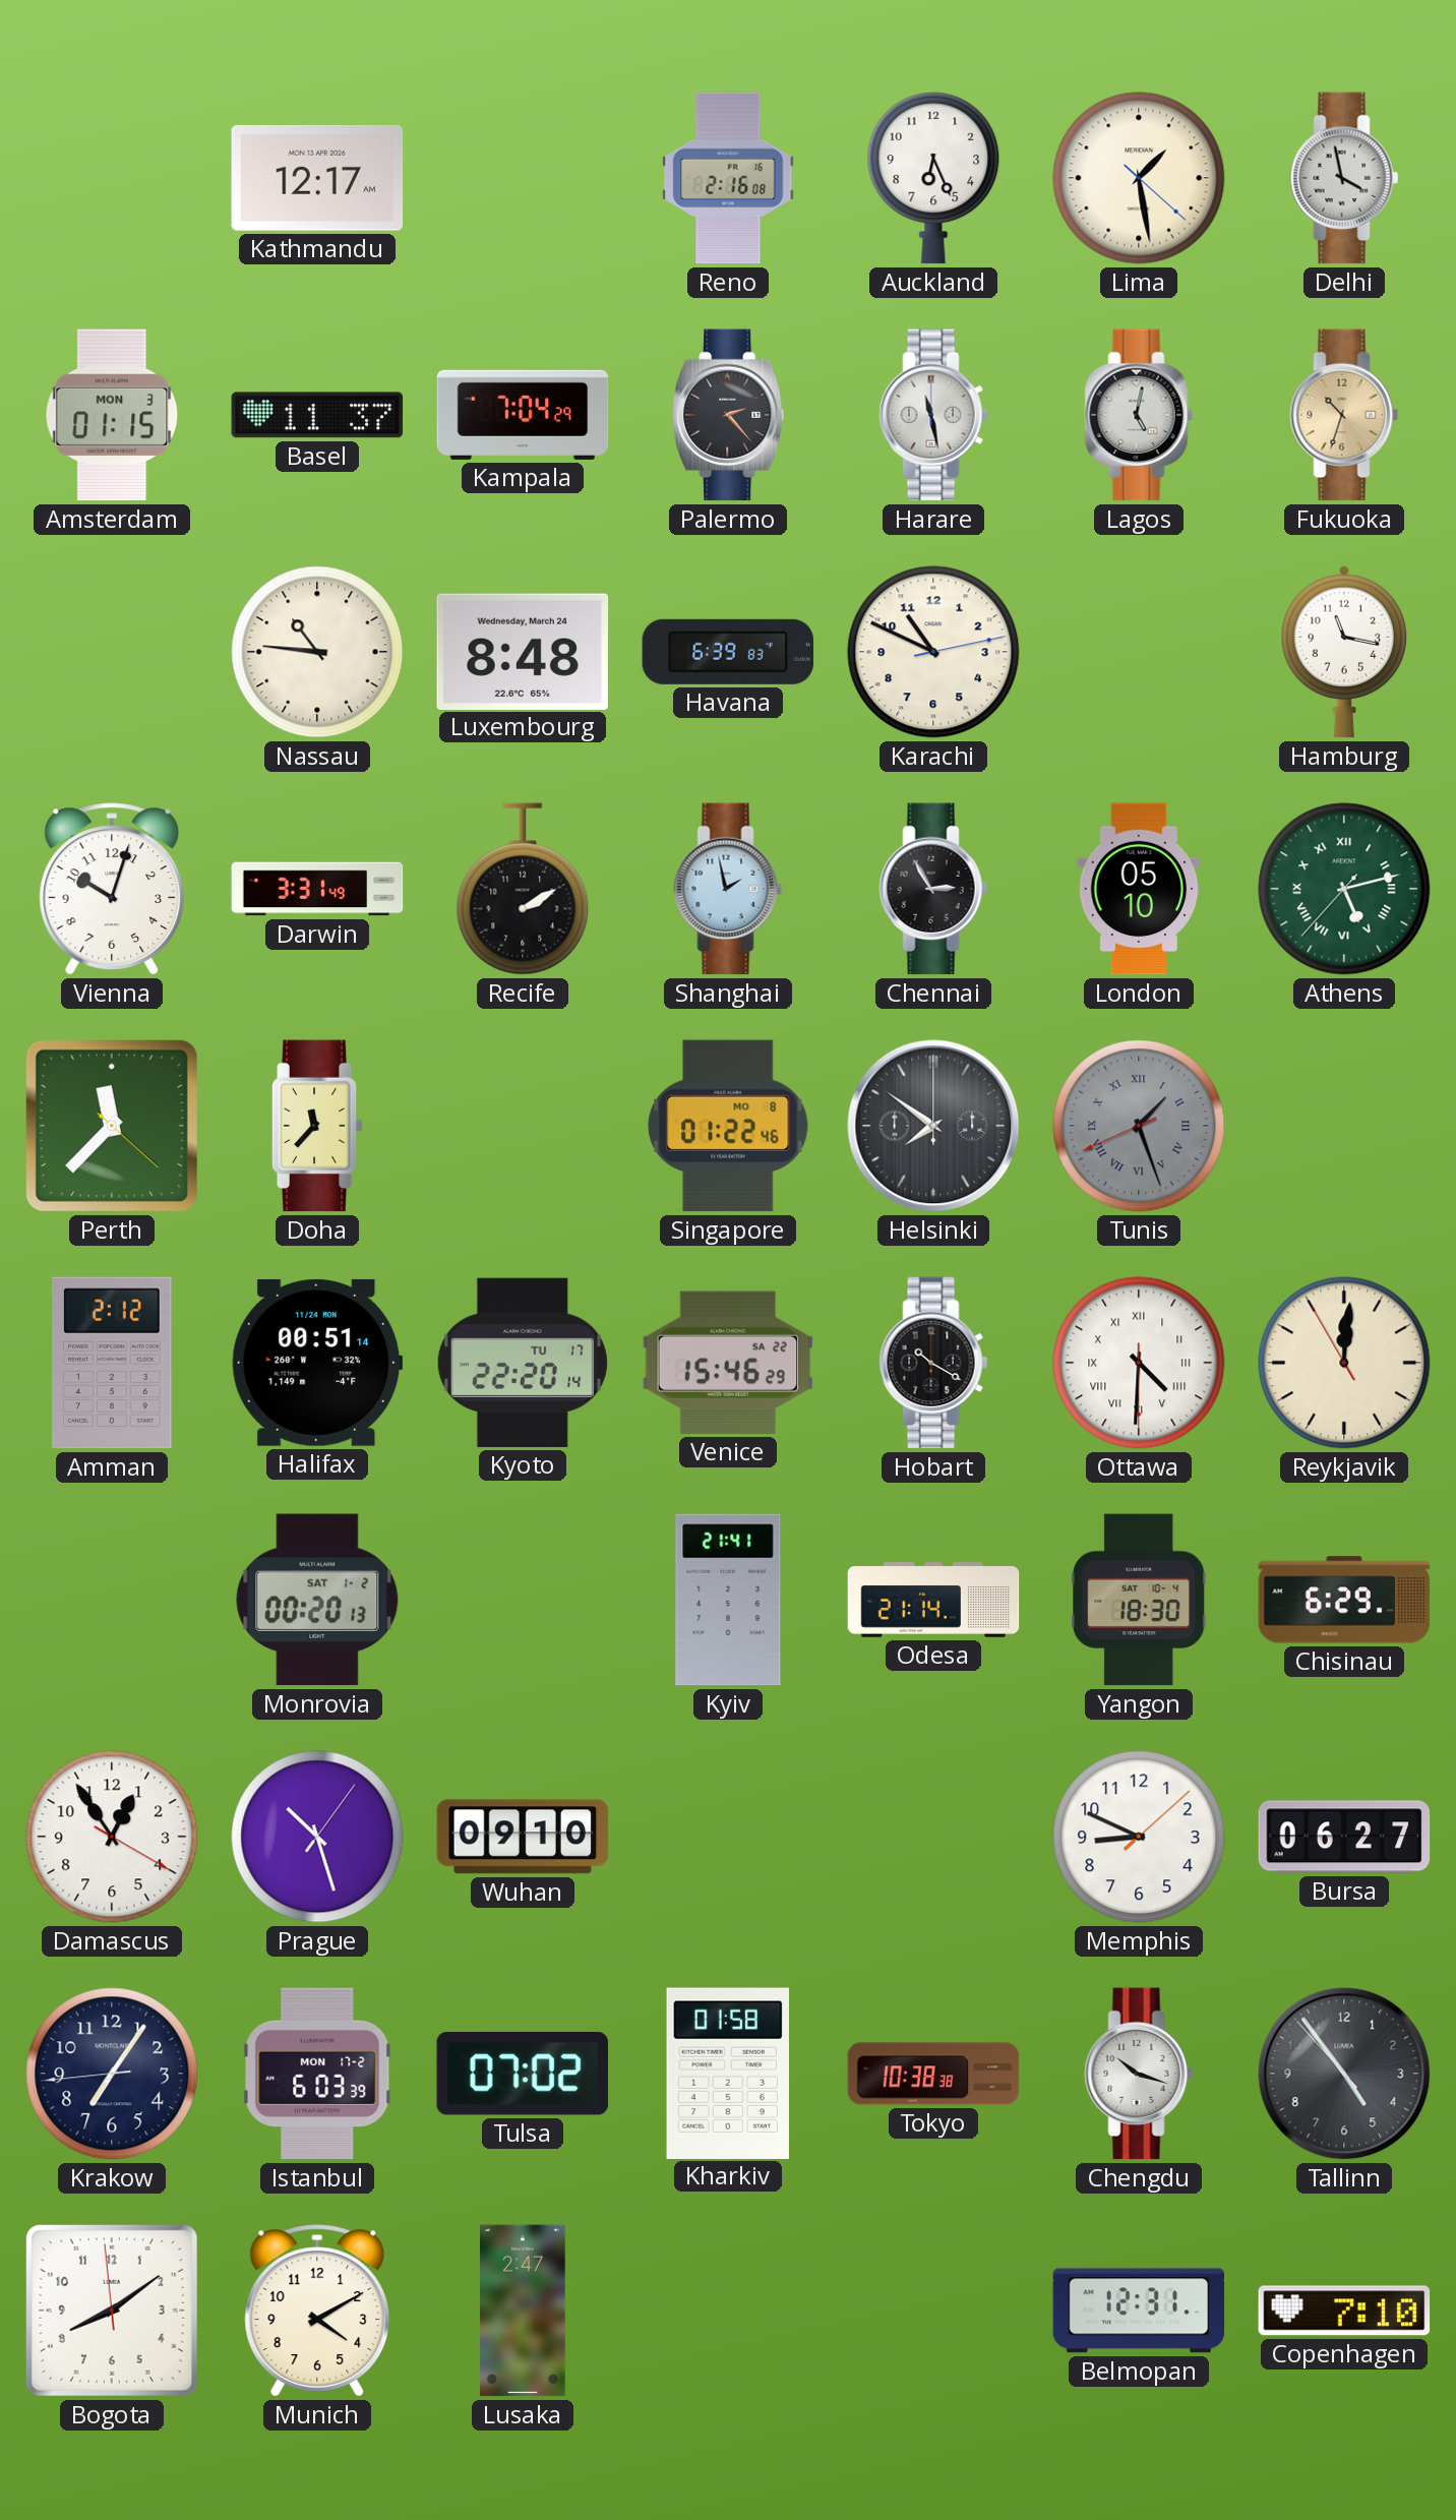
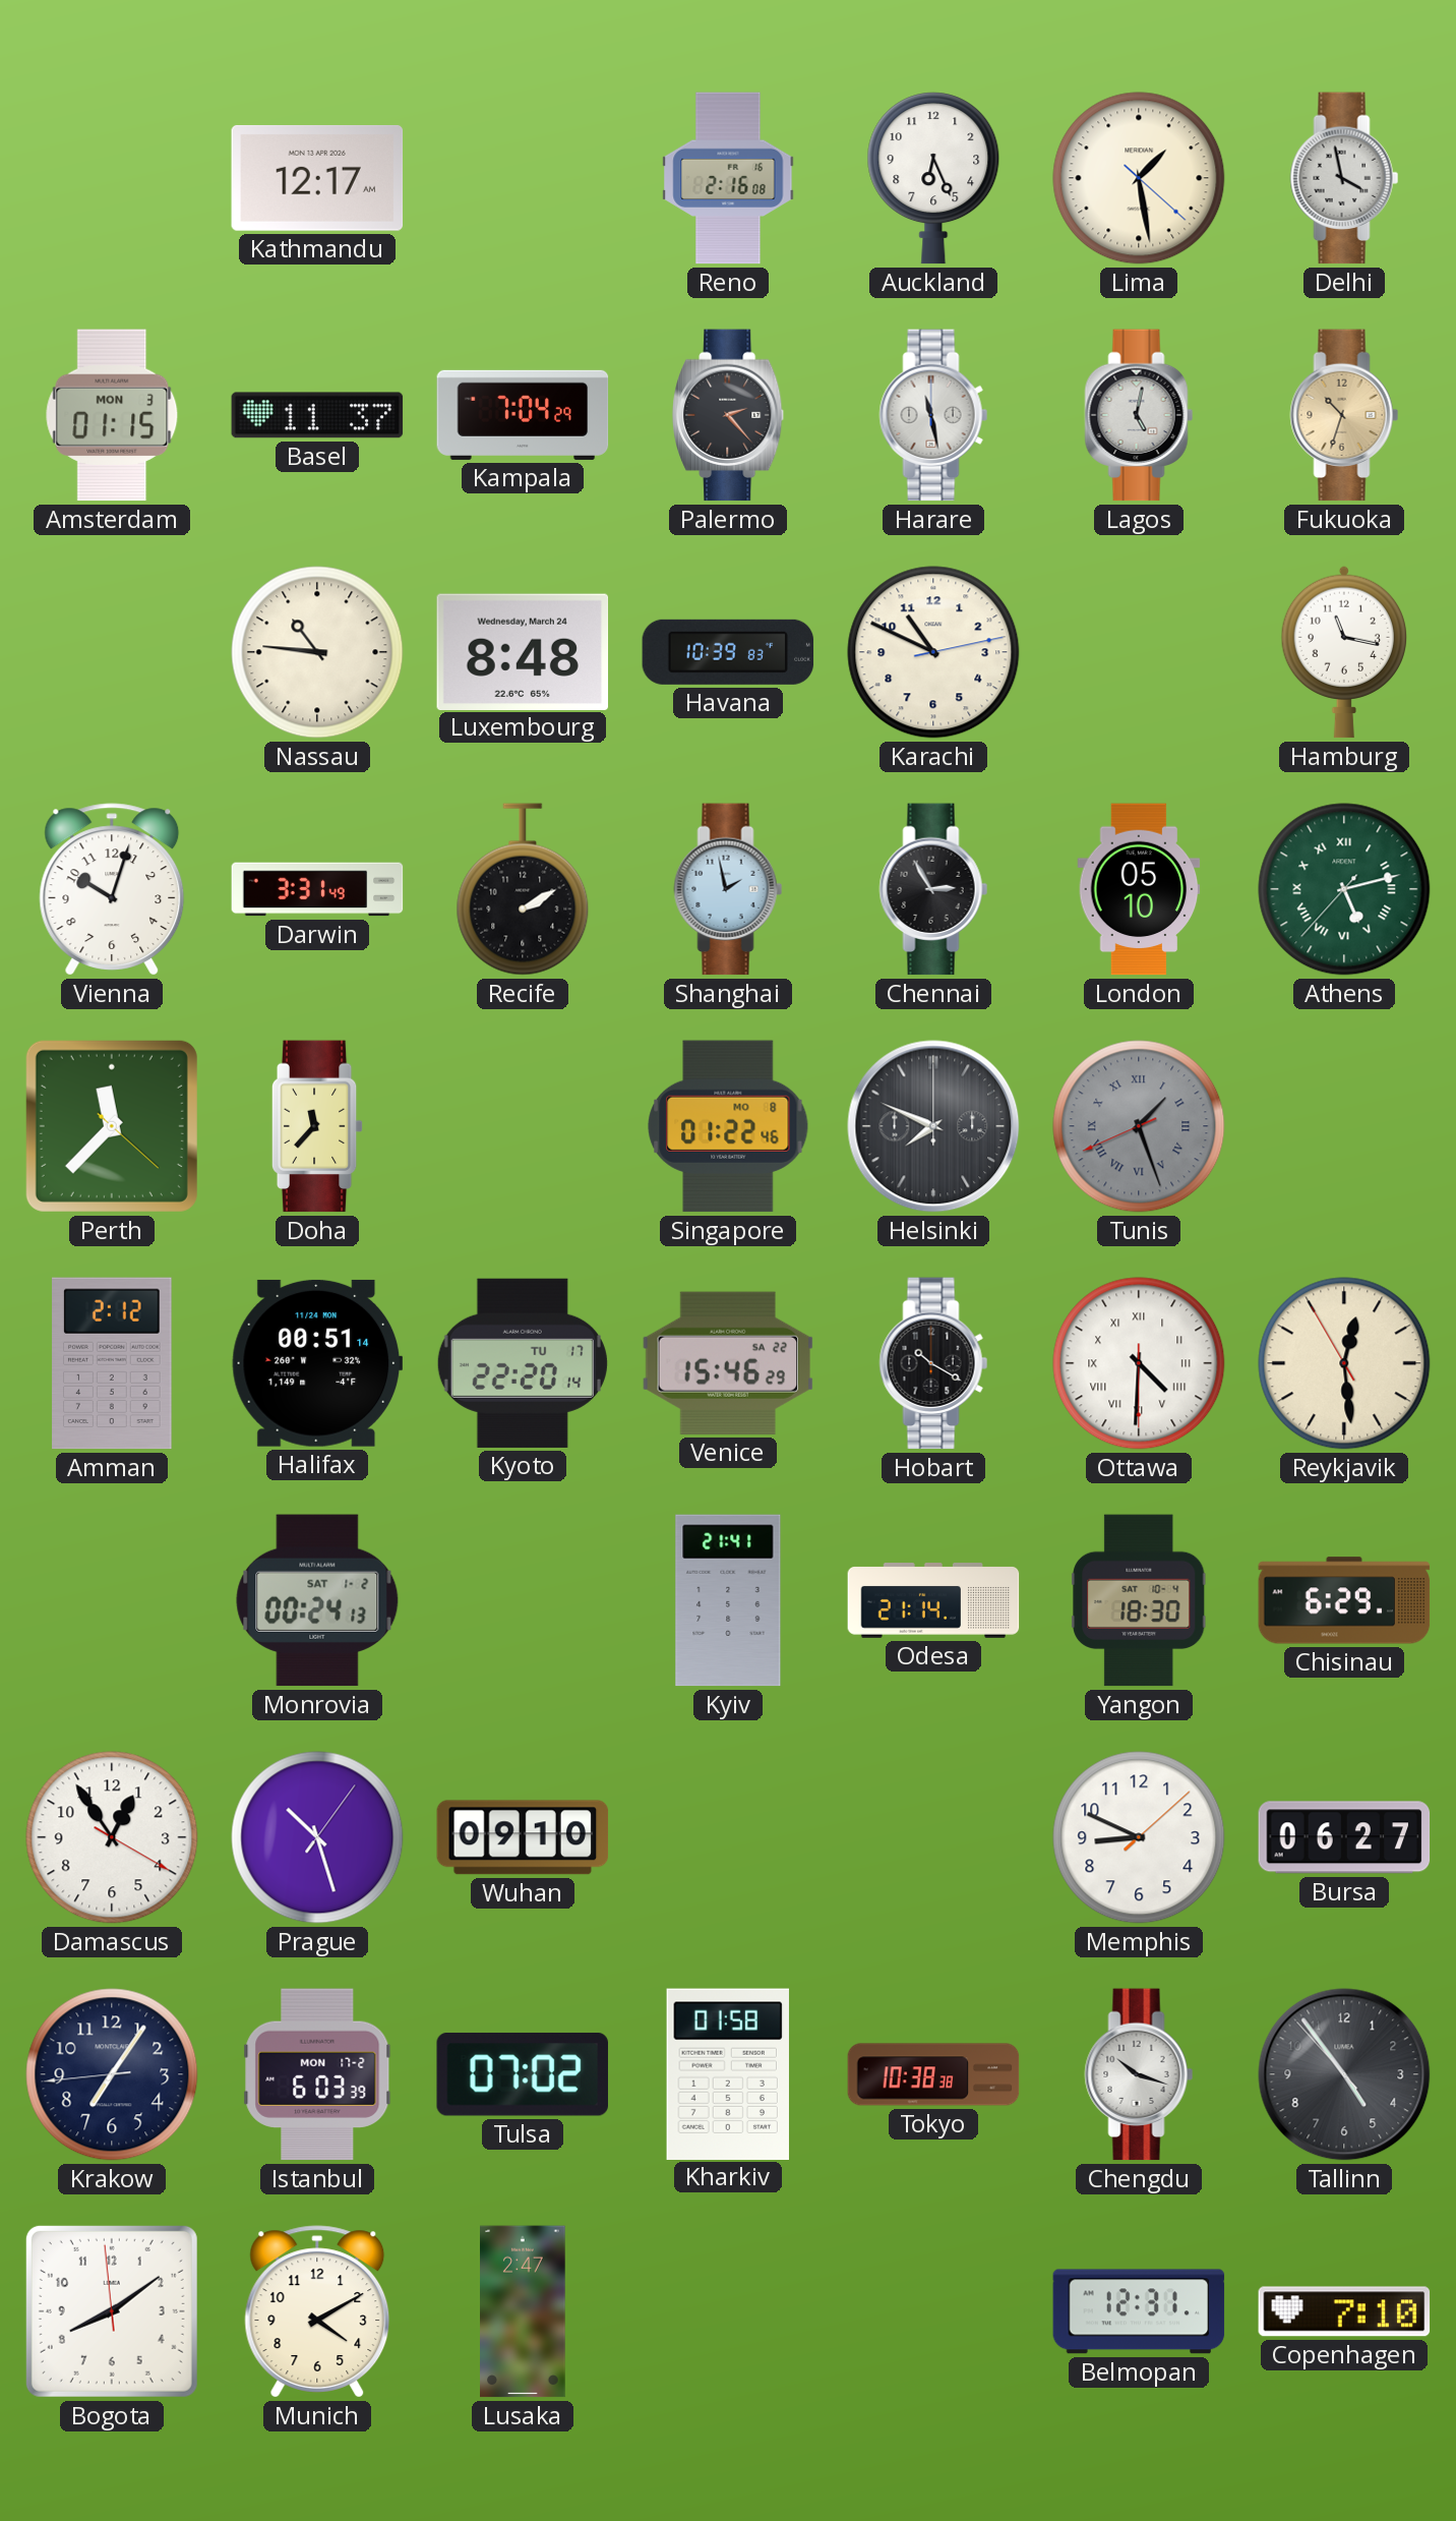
Havana: 6:39 -> 10:39 (728, 652)
Helsinki: 7:51 -> 7:49 (933, 1126)
Reykjavik: 12:00 -> 12:28 (1344, 1363)
Monrovia: 00:20 -> 00:24 (317, 1600)
